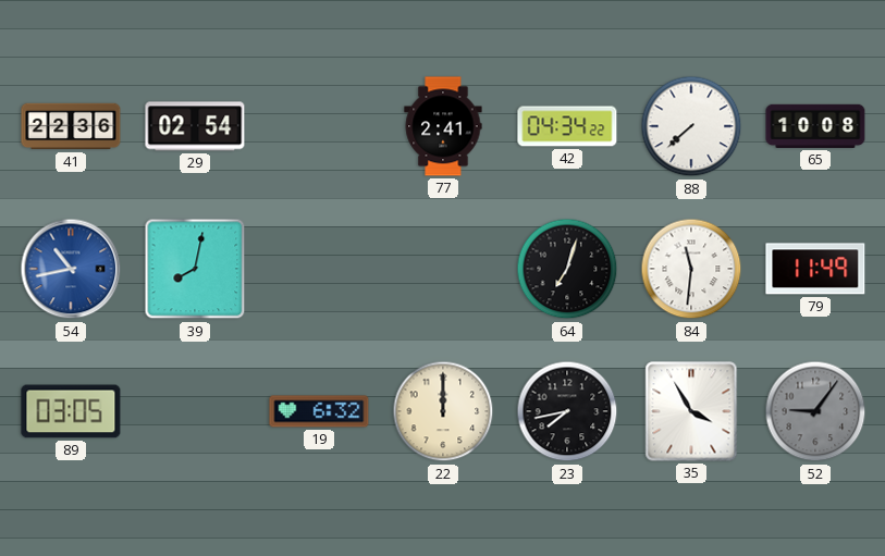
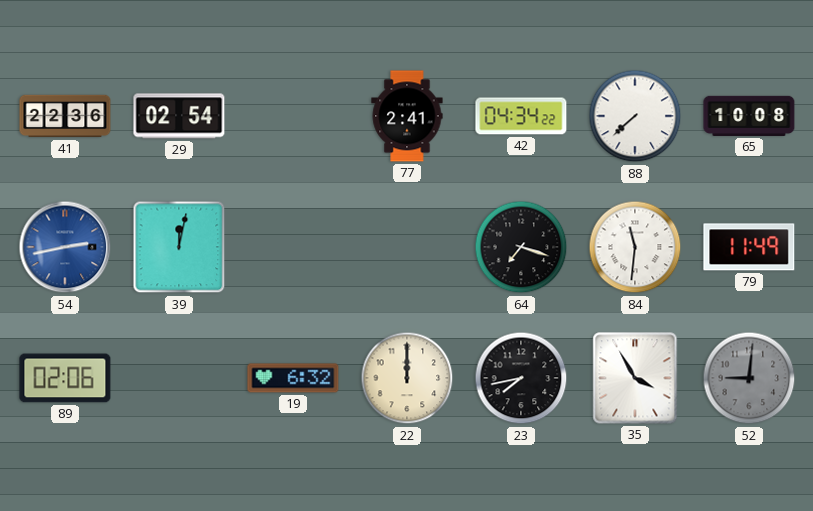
54: 10:43 -> 2:43 (65, 247)
39: 8:02 -> 12:02 (179, 247)
64: 7:03 -> 7:18 (521, 247)
89: 03:05 -> 02:06 (65, 378)
52: 9:06 -> 9:01 (749, 378)
